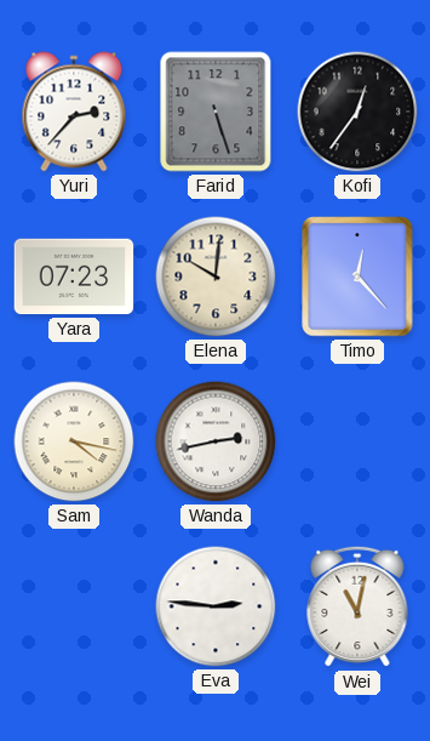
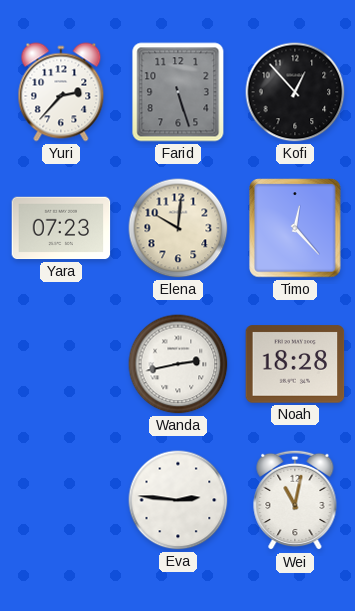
Kofi: 12:36 -> 12:53 (295, 92)
Sam: 4:17 -> none (74, 441)
Noah: none -> 18:28 (295, 364)
